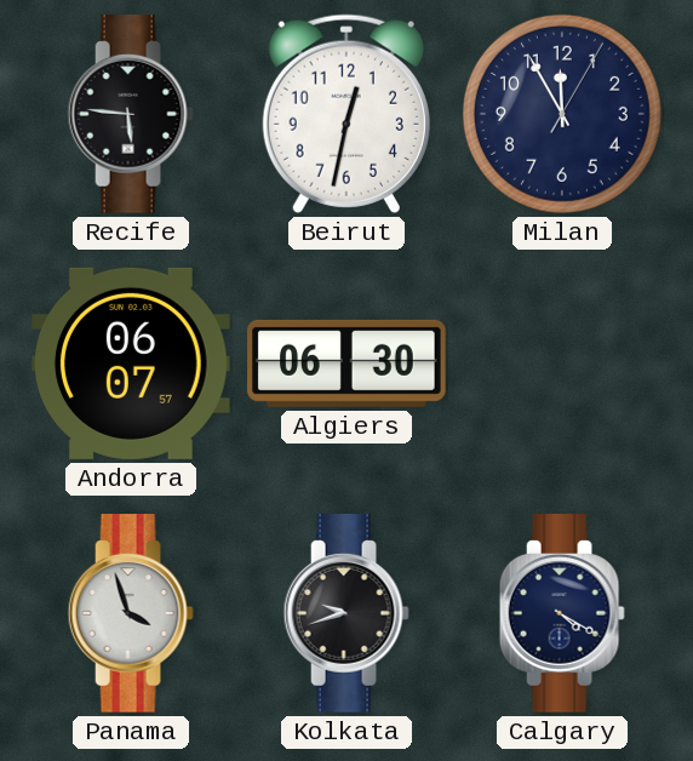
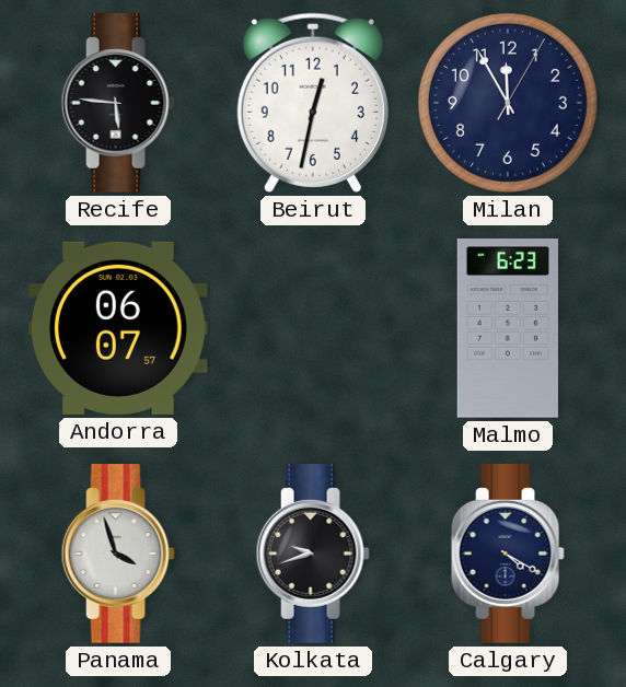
Algiers: 06:30 -> none (346, 364)
Malmo: none -> 6:23 (508, 328)
